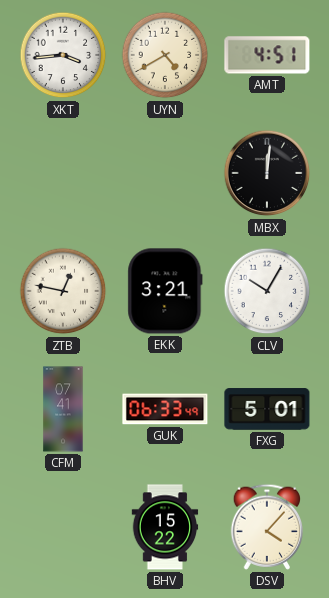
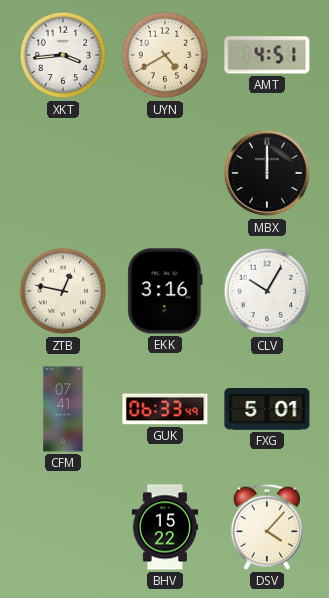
MBX: 12:01 -> 12:00 (267, 173)
EKK: 3:21 -> 3:16 (165, 291)
